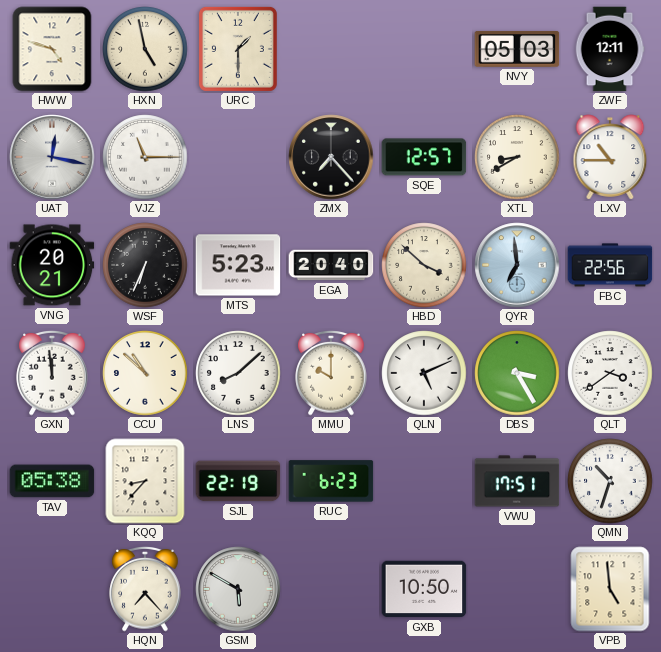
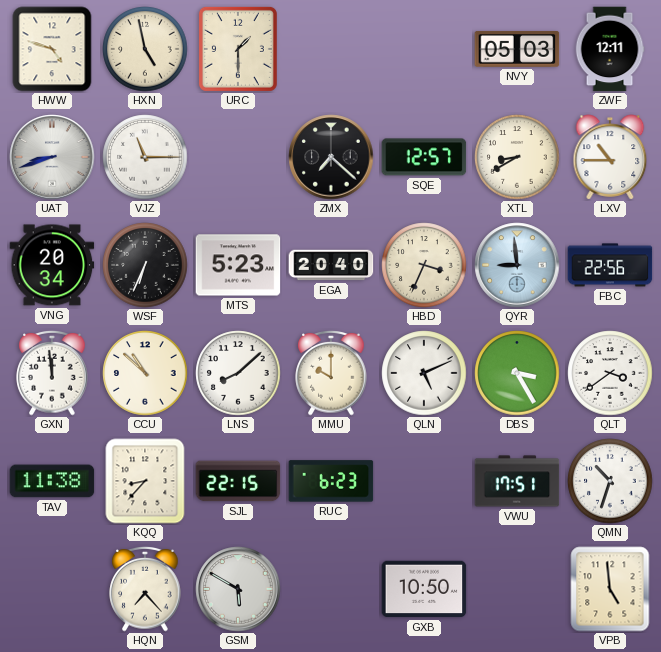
UAT: 12:17 -> 8:42 (52, 157)
ZMX: 7:23 -> 7:22 (331, 157)
VNG: 20:21 -> 20:34 (52, 265)
HBD: 3:52 -> 3:34 (424, 265)
QYR: 6:59 -> 8:59 (517, 265)
TAV: 05:38 -> 11:38 (52, 481)
SJL: 22:19 -> 22:15 (238, 481)
